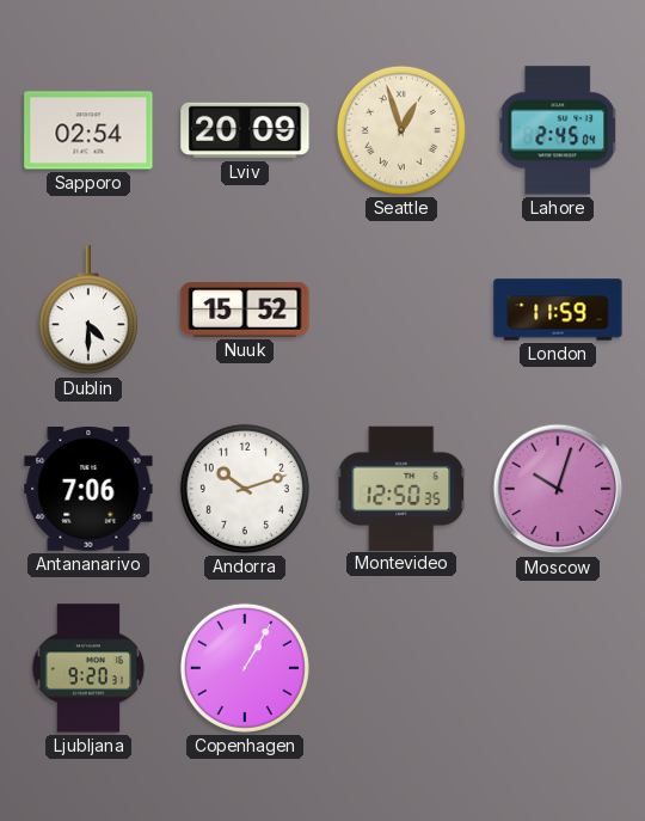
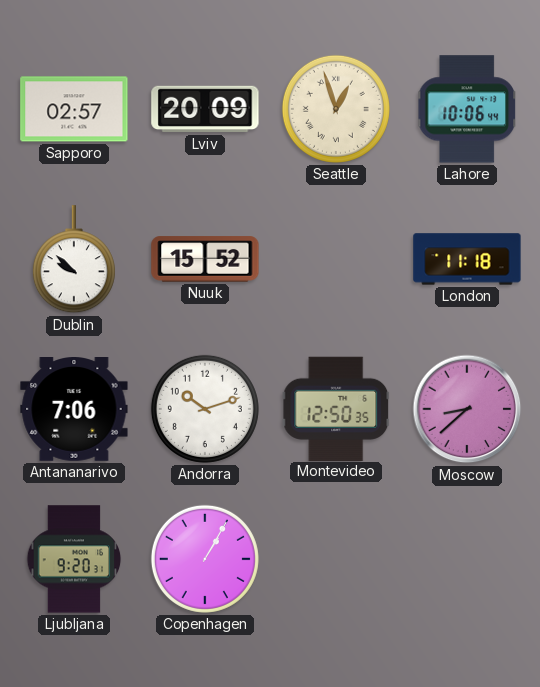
Sapporo: 02:54 -> 02:57 (74, 109)
Lahore: 2:45 -> 10:06 (467, 109)
Dublin: 4:30 -> 9:52 (74, 260)
London: 11:59 -> 11:18 (467, 259)
Moscow: 10:03 -> 8:38 (467, 409)
